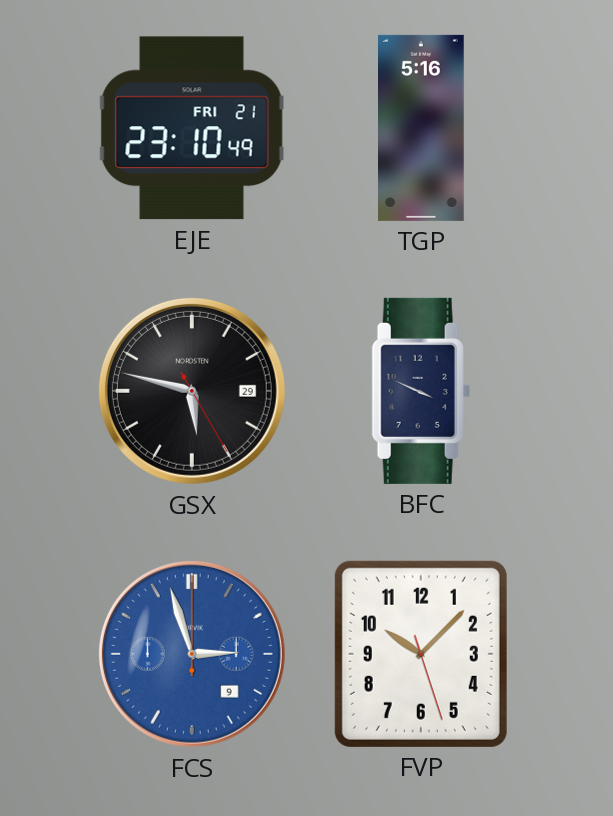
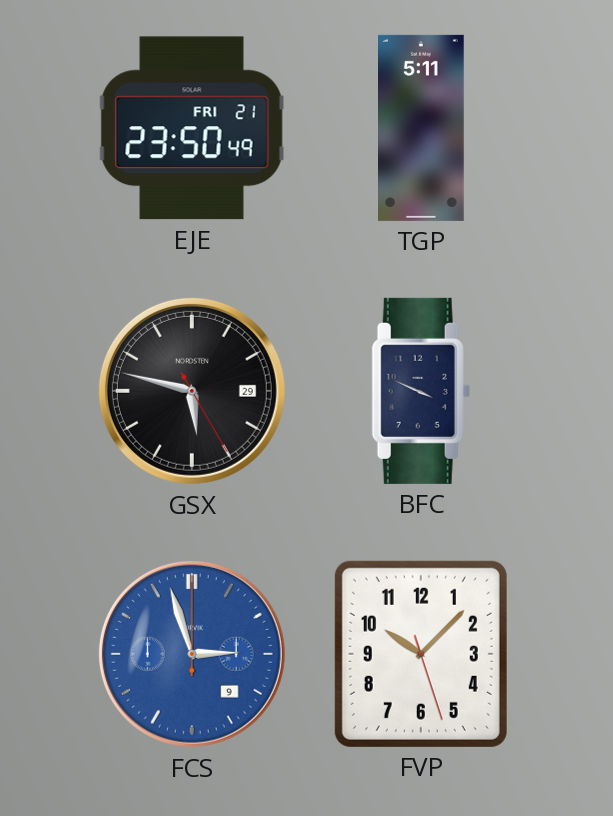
EJE: 23:10 -> 23:50 (192, 128)
TGP: 5:16 -> 5:11 (422, 128)
